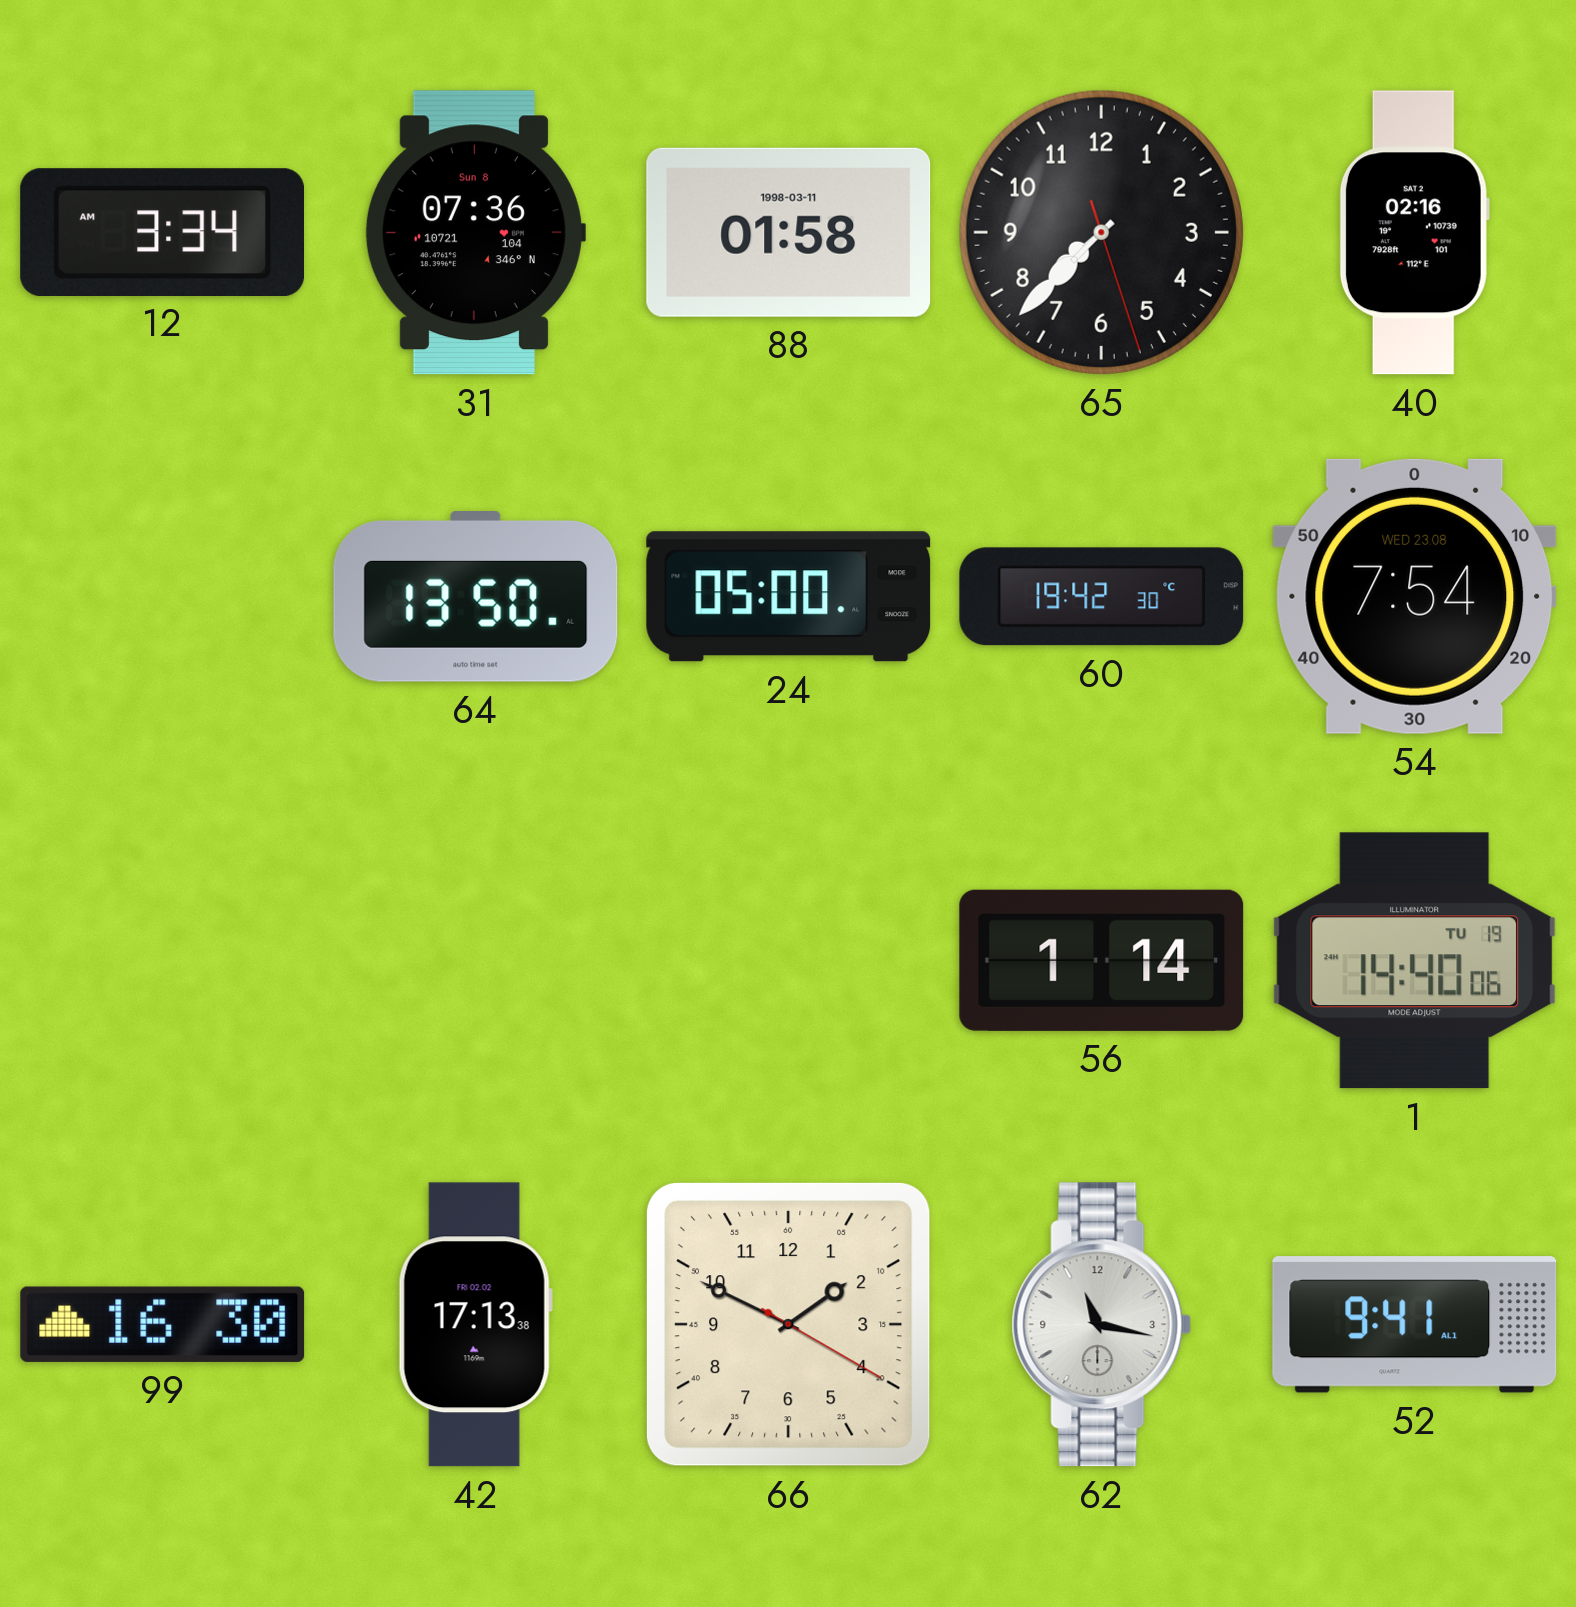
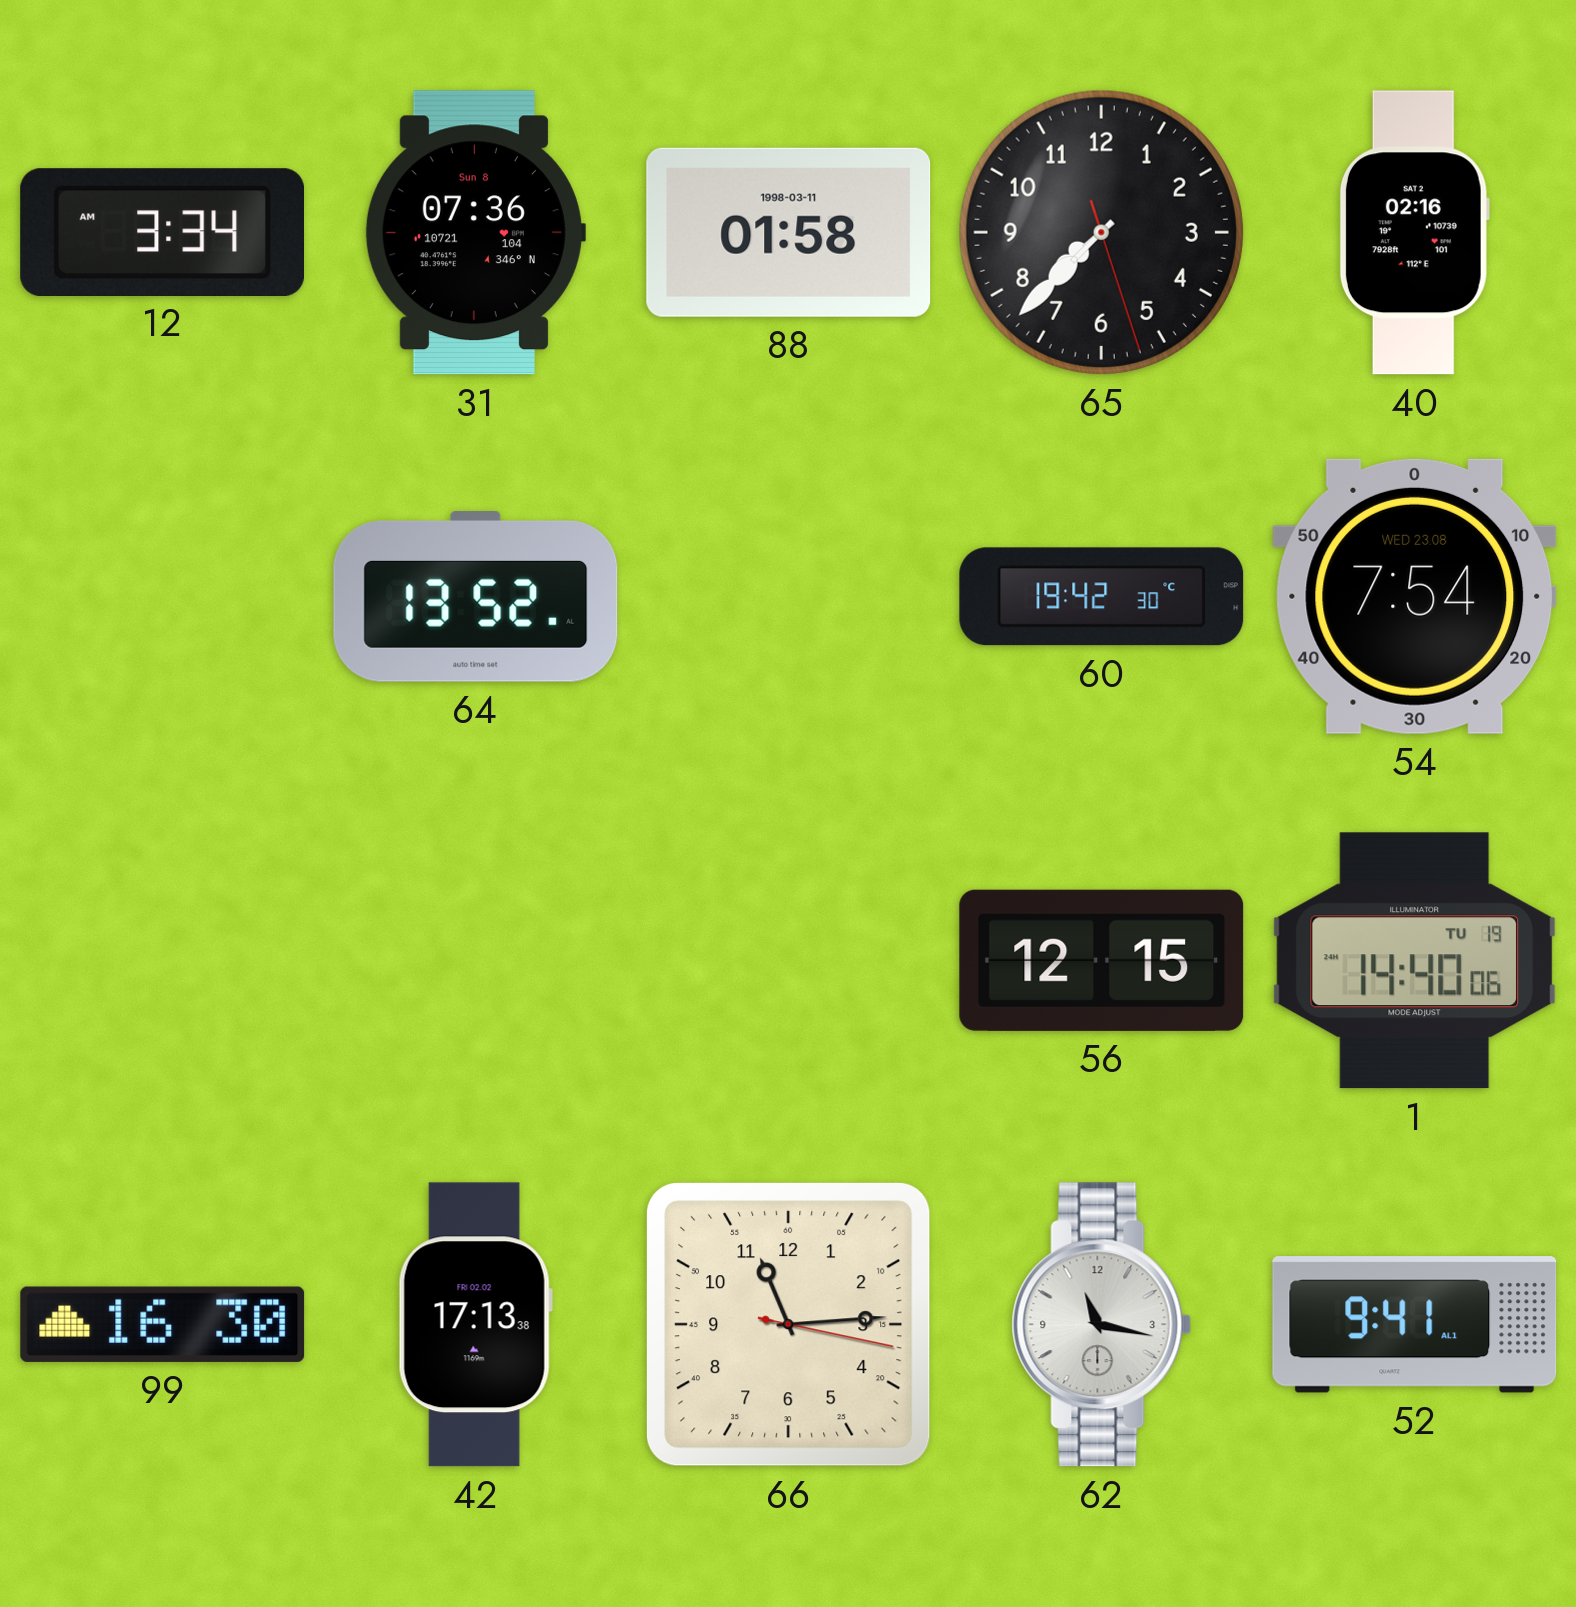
64: 13:50 -> 13:52 (476, 597)
24: 05:00 -> none (789, 597)
56: 1:14 -> 12:15 (1102, 960)
66: 1:49 -> 11:14 (788, 1324)
